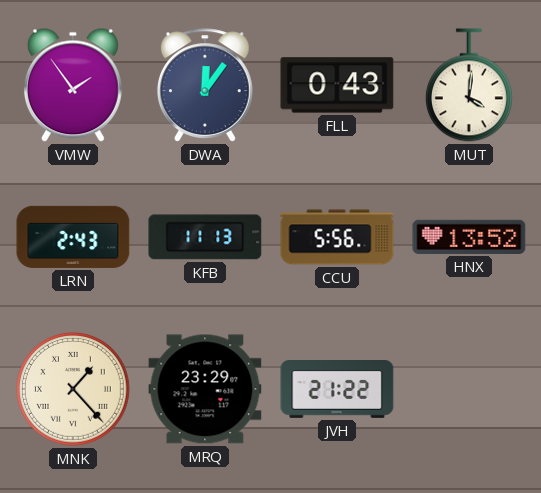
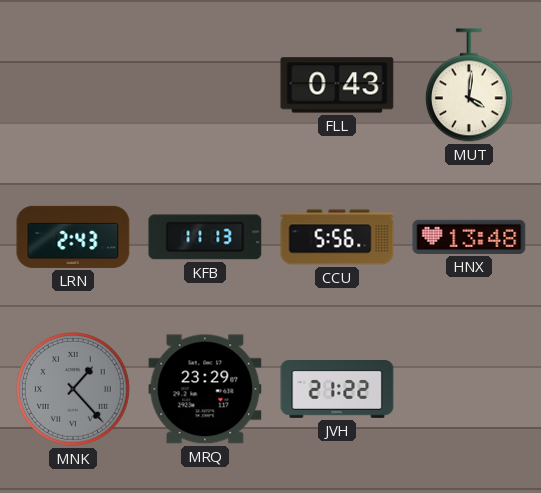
VMW: 1:54 -> none (73, 85)
DWA: 12:06 -> none (205, 85)
HNX: 13:52 -> 13:48 (469, 237)
MNK dial: cream -> grey (73, 389)
